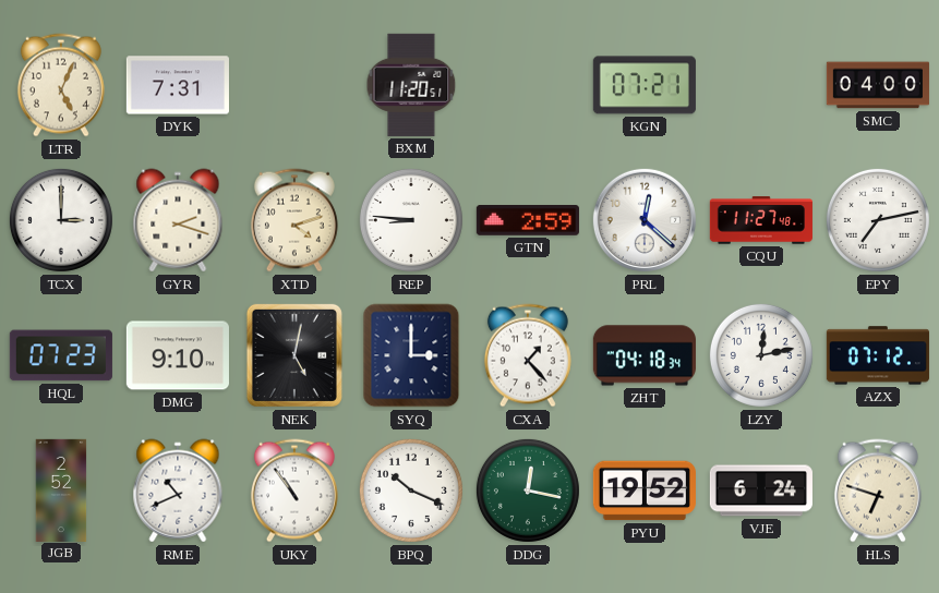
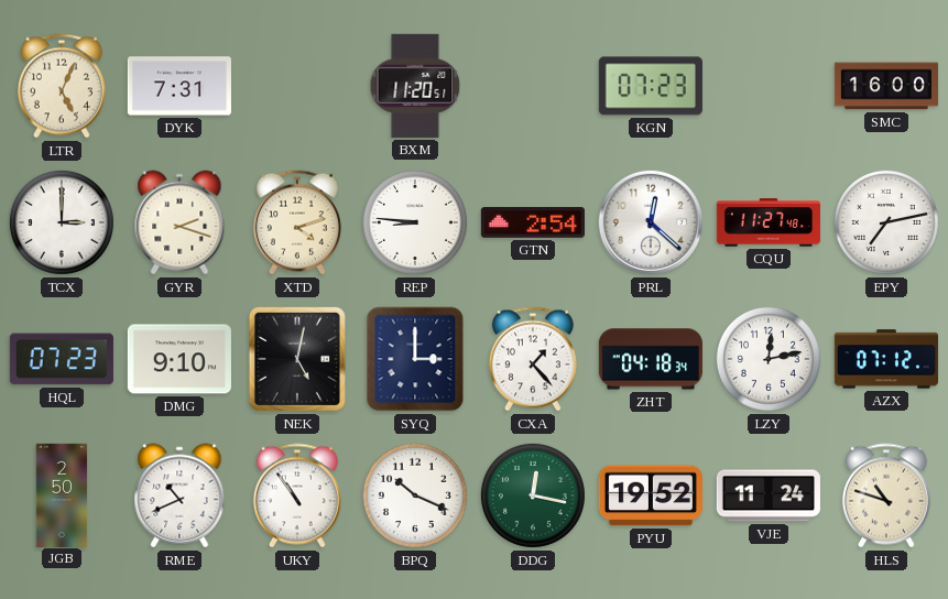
KGN: 07:21 -> 07:23 (651, 86)
SMC: 04:00 -> 16:00 (886, 86)
GTN: 2:59 -> 2:54 (533, 224)
JGB: 2:52 -> 2:50 (62, 494)
VJE: 6:24 -> 11:24 (769, 495)
HLS: 6:48 -> 10:48 (886, 495)
